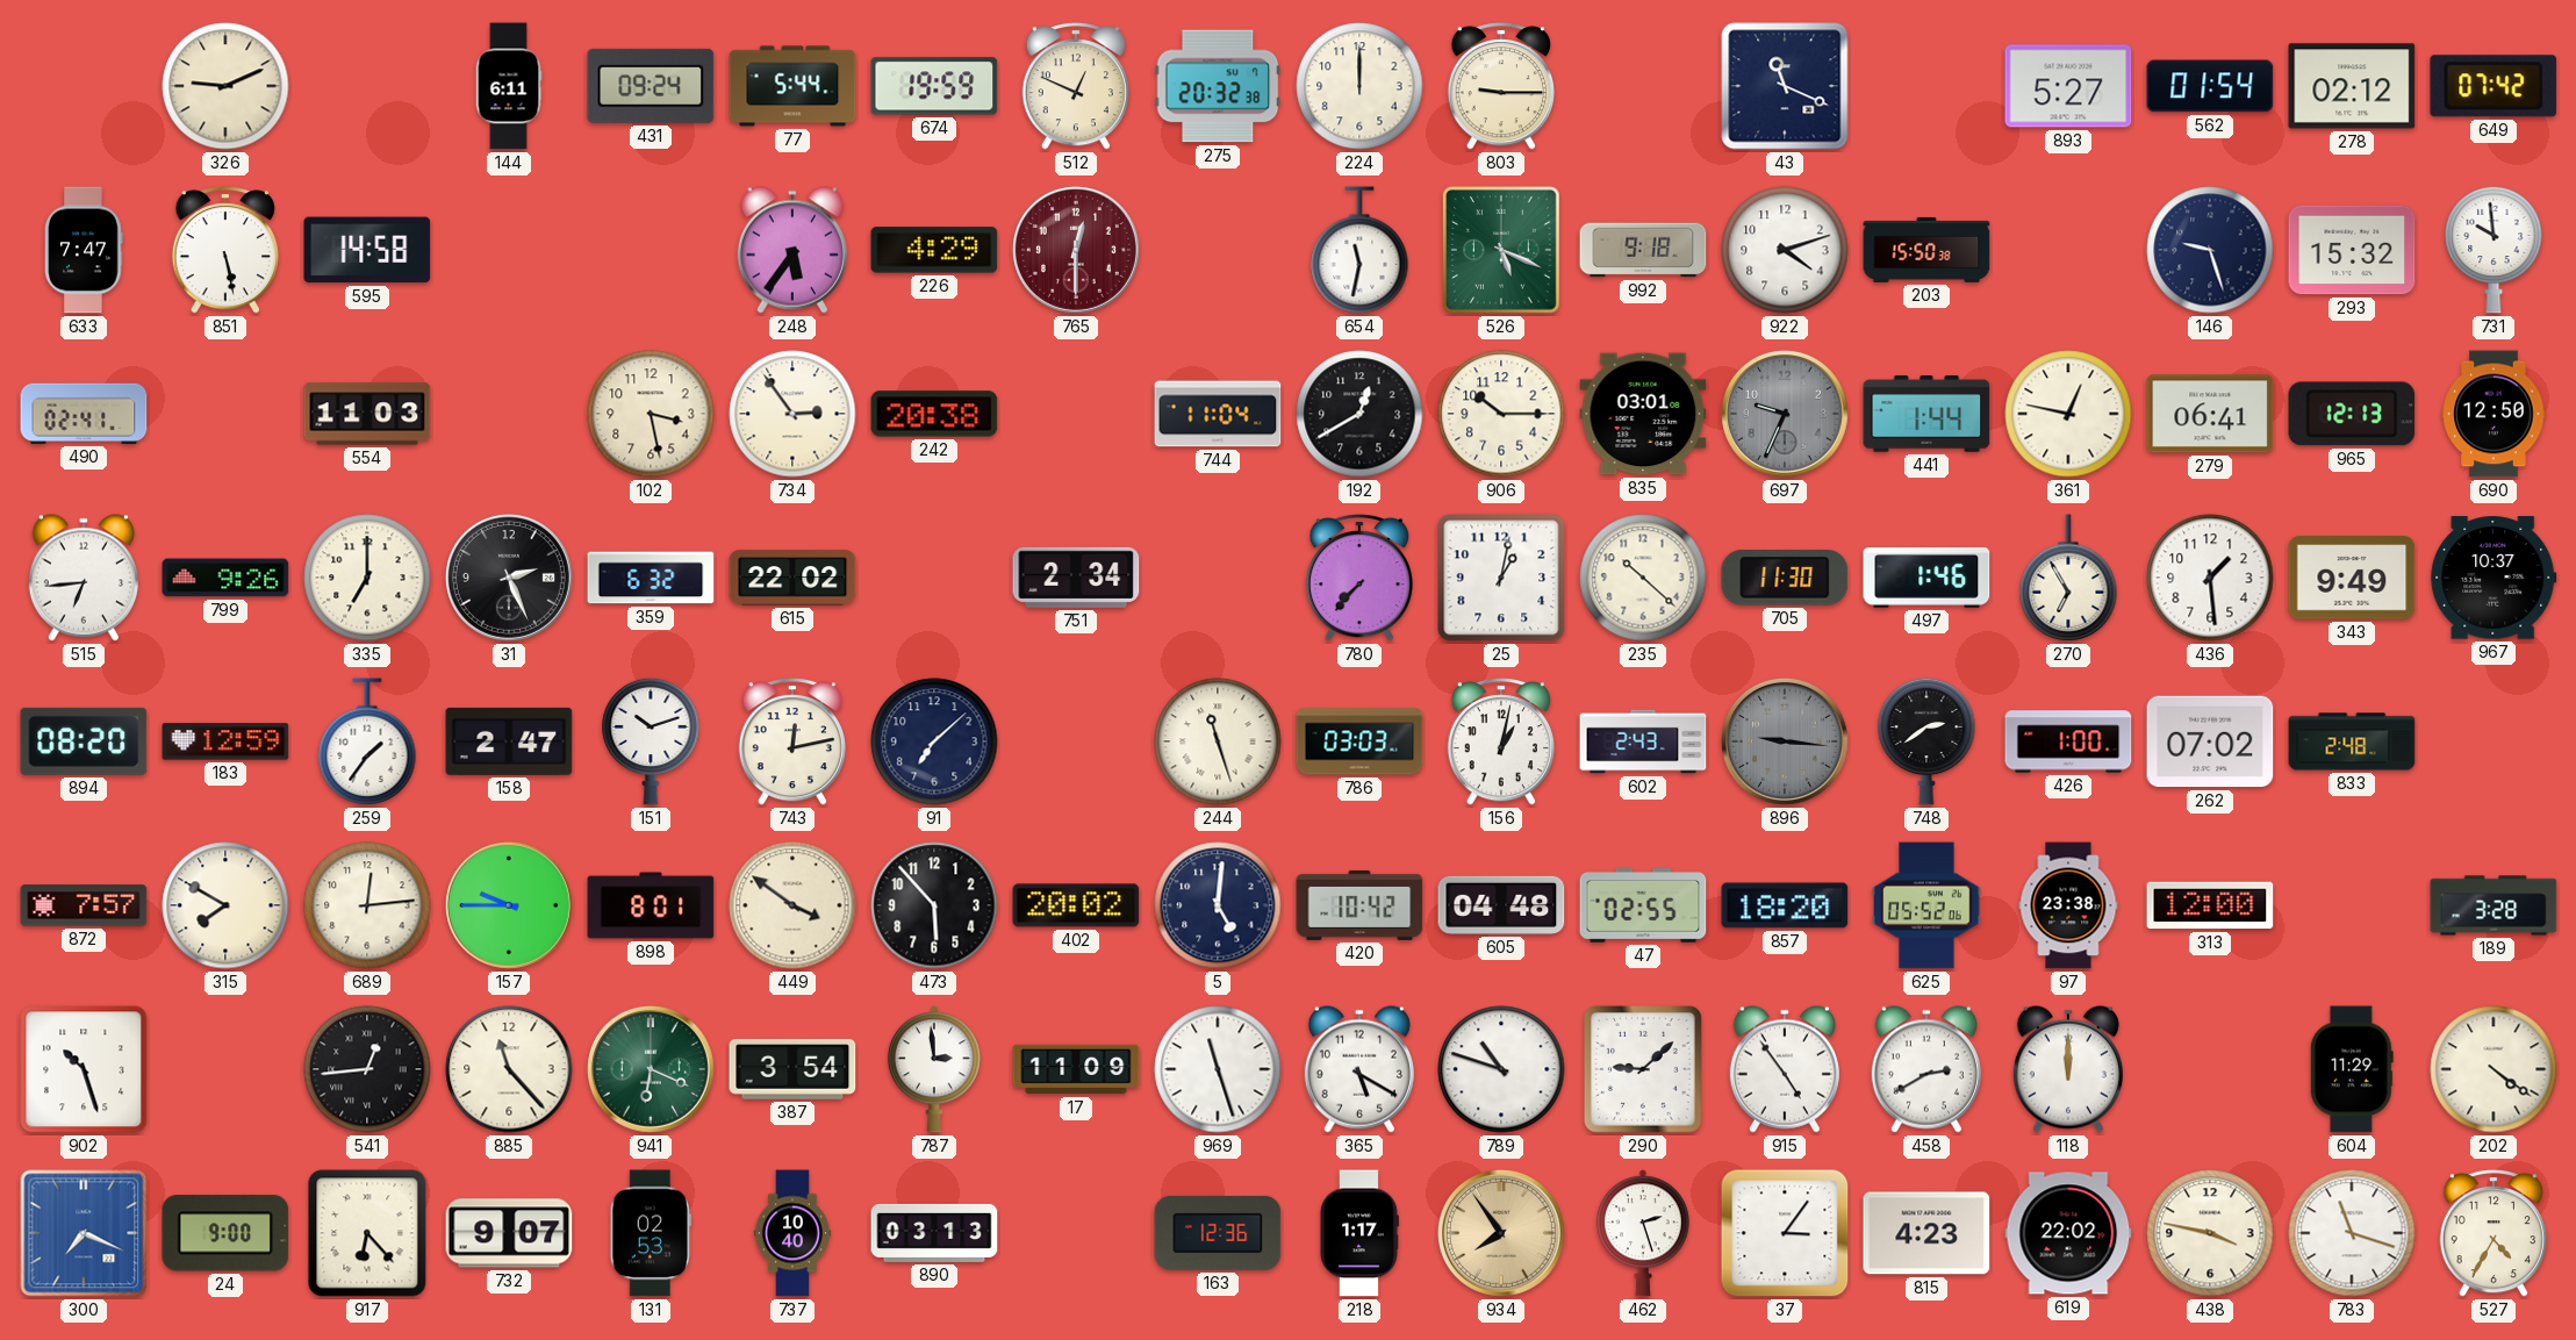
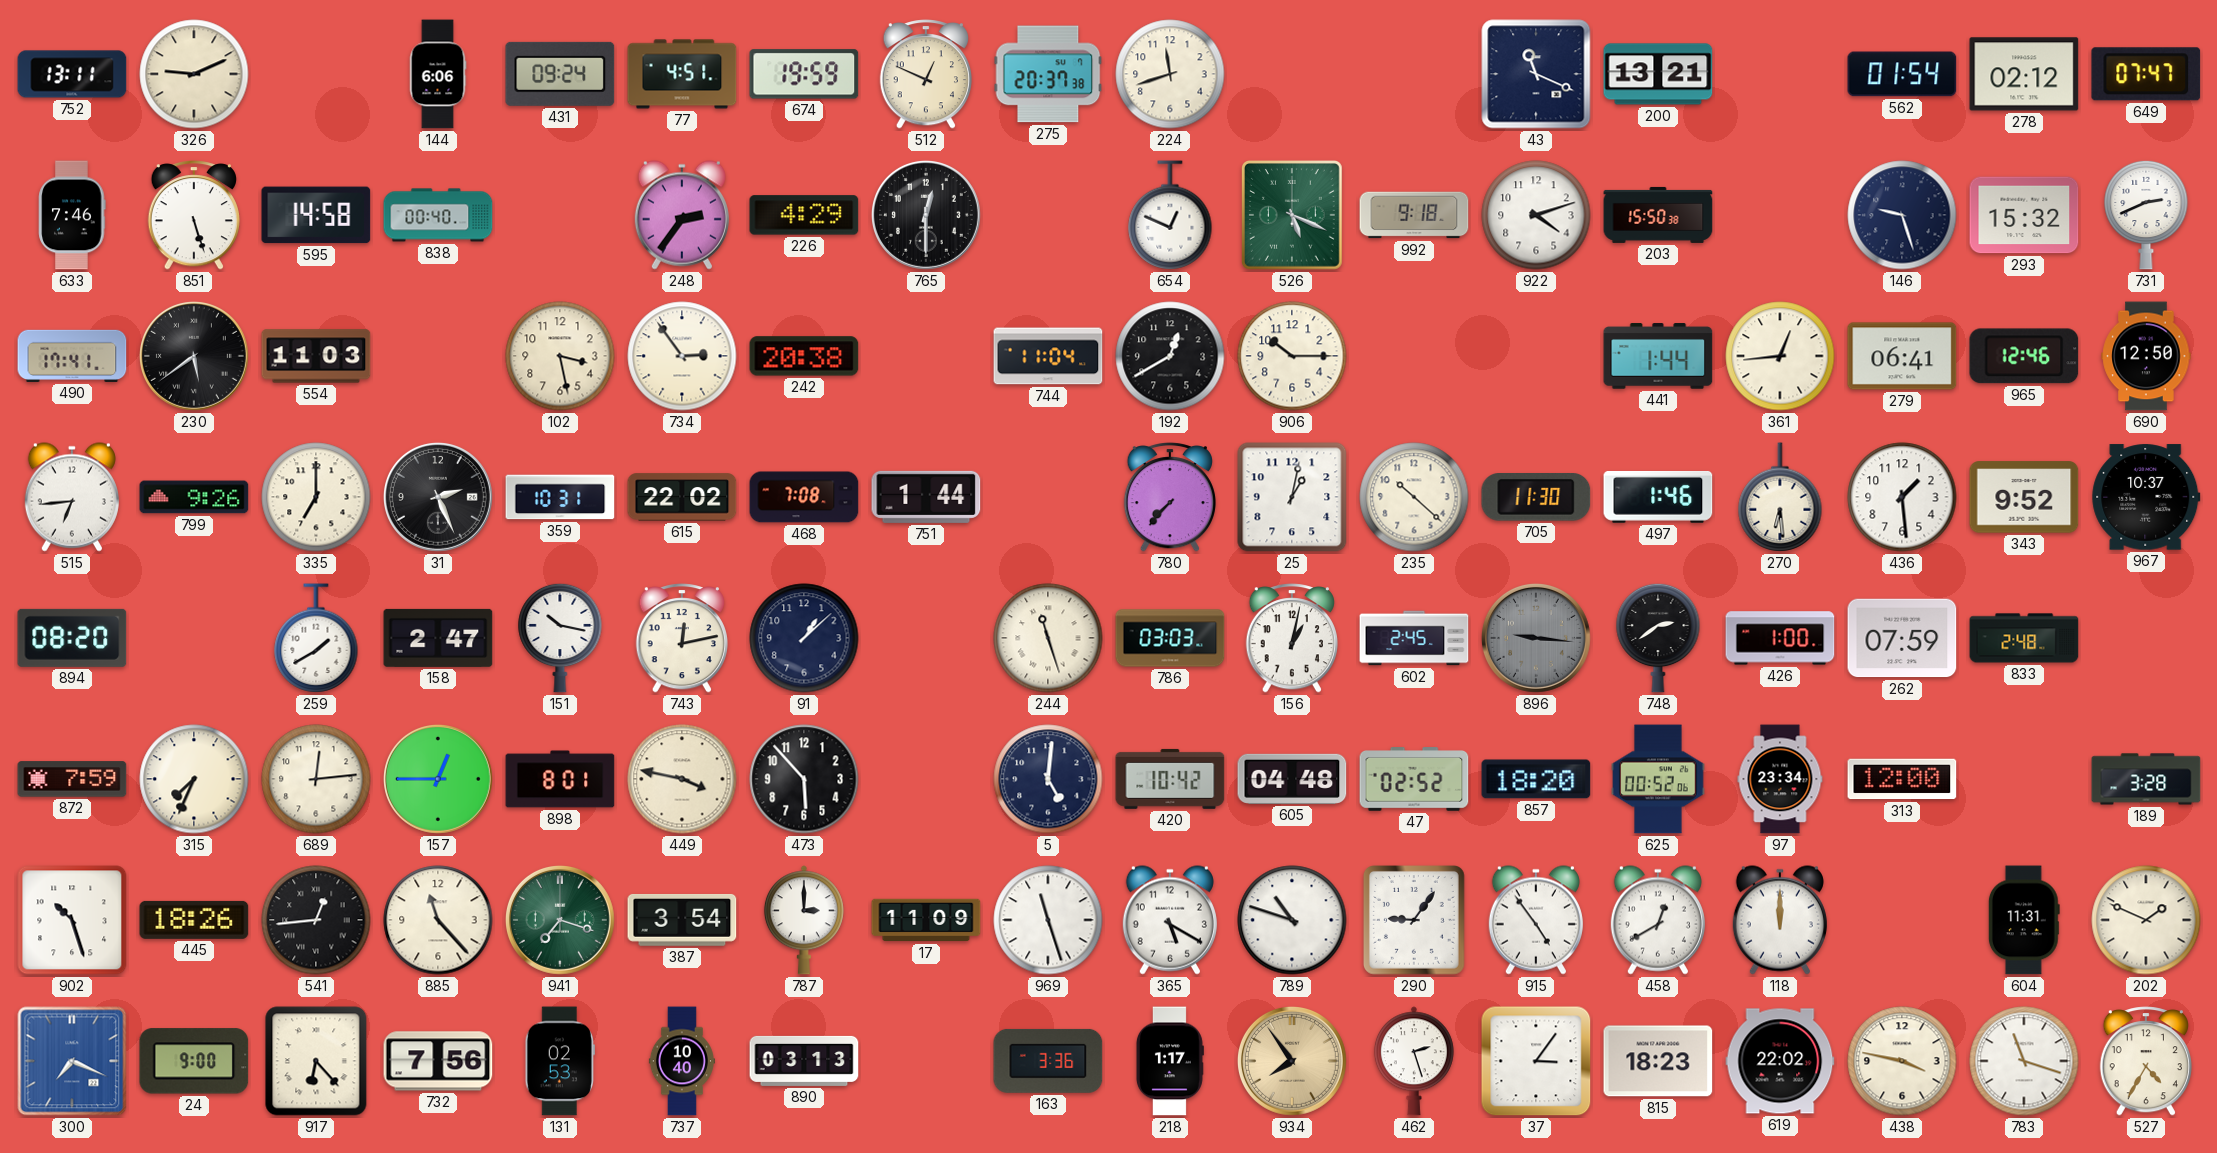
752: none -> 13:11 (72, 74)
144: 6:11 -> 6:06 (438, 74)
77: 5:44 -> 4:51 (682, 74)
275: 20:32 -> 20:37 (1048, 74)
224: 12:00 -> 11:42 (1170, 74)
803: 9:15 -> none (1500, 86)
200: none -> 13:21 (1658, 74)
893: 5:27 -> none (2068, 86)
649: 07:42 -> 07:47 (2146, 74)
633: 7:47 -> 7:46 (72, 215)
851: 5:28 -> 5:27 (193, 215)
838: none -> 00:40 (438, 215)
248: 5:36 -> 2:36 (682, 215)
765 dial: burgundy -> black (926, 215)
654: 11:32 -> 12:49 (1170, 215)
731: 9:59 -> 2:41 (2146, 215)
490: 02:41 -> 17:41 (72, 356)
230: none -> 5:39 (194, 356)
835: 03:01 -> none (1643, 414)
697: 9:34 -> none (1785, 414)
361: 12:47 -> 12:44 (1780, 356)
965: 12:13 -> 12:46 (2024, 356)
359: 6:32 -> 10:31 (560, 497)
468: none -> 7:08 (804, 497)
751: 2:34 -> 1:44 (926, 497)
270: 6:55 -> 6:29 (1780, 497)
343: 9:49 -> 9:52 (2024, 497)
183: 12:59 -> none (225, 741)
259: 1:36 -> 1:40 (316, 638)
151: 10:12 -> 10:17 (560, 638)
91: 7:08 -> 1:08 (804, 638)
602: 2:43 -> 2:45 (1414, 638)
262: 07:02 -> 07:59 (1902, 638)
872: 7:57 -> 7:59 (72, 779)
315: 7:50 -> 7:34 (194, 779)
157: 9:45 -> 12:45 (438, 779)
449: 3:51 -> 3:47 (682, 779)
402: 20:02 -> none (1076, 905)
47: 02:55 -> 02:52 (1414, 779)
625: 05:52 -> 00:52 (1658, 779)
97: 23:38 -> 23:34 (1780, 779)
445: none -> 18:26 (194, 920)
941: 6:19 -> 7:18 (560, 920)
787: 2:59 -> 3:00 (804, 920)
290: 9:08 -> 9:06 (1414, 921)
458: 2:40 -> 12:40 (1658, 920)
604: 11:29 -> 11:31 (2024, 920)
202: 4:21 -> 1:49 (2146, 920)
732: 9:07 -> 7:56 (438, 1061)
163: 12:36 -> 3:36 (1048, 1061)
815: 4:23 -> 18:23 (1658, 1061)
